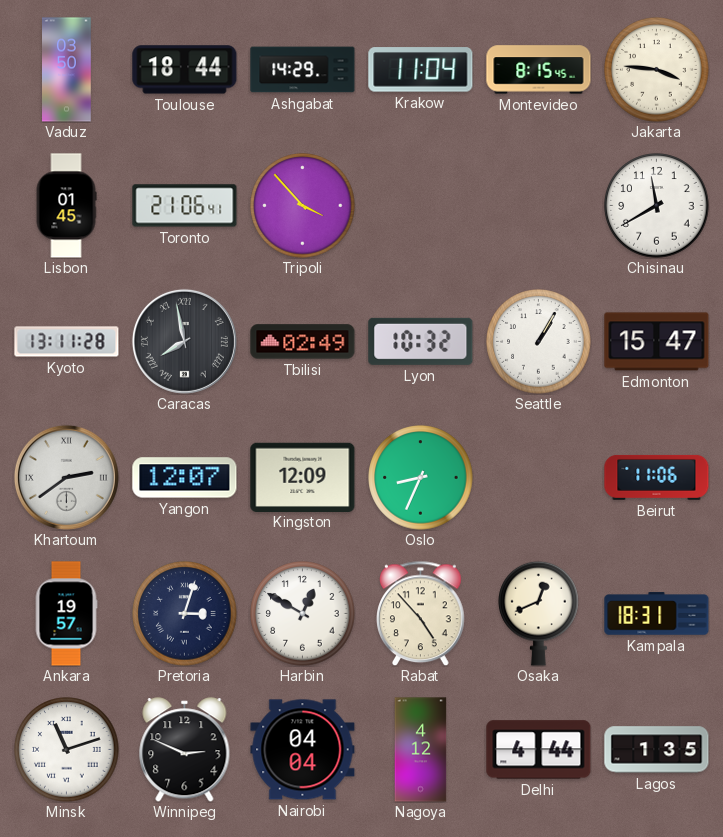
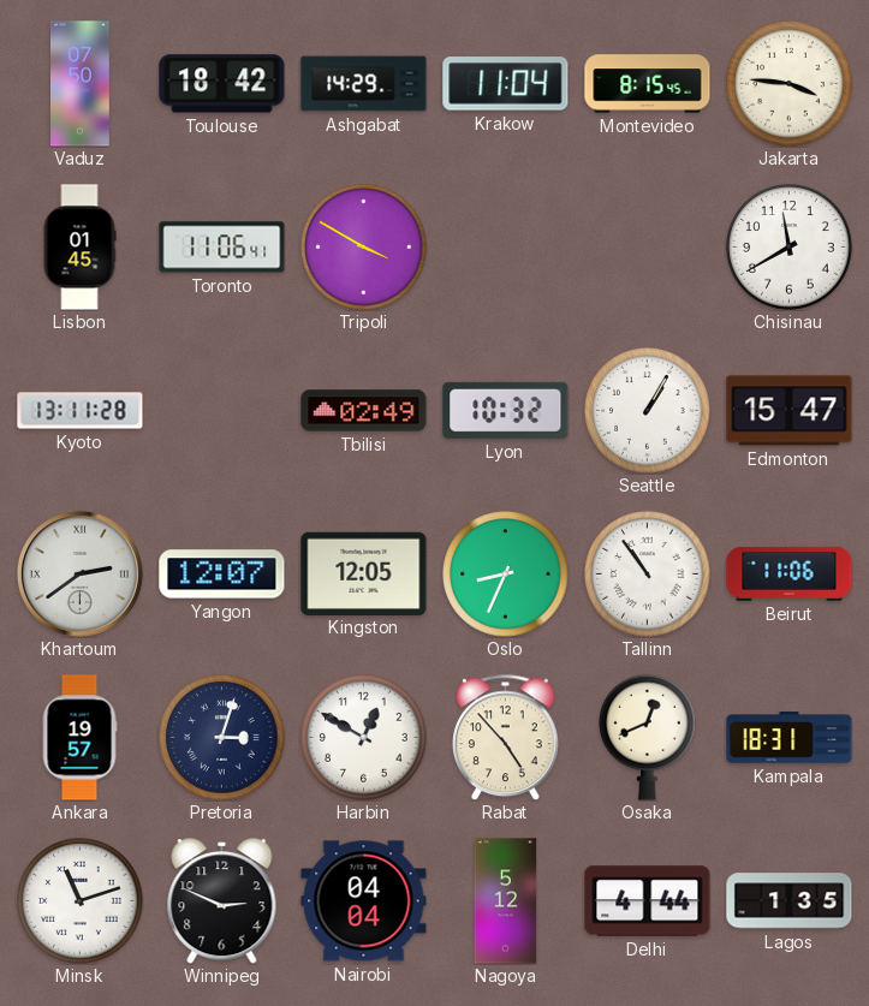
Vaduz: 03:50 -> 07:50 (81, 84)
Toulouse: 18:44 -> 18:42 (222, 84)
Toronto: 21:06 -> 11:06 (222, 248)
Tripoli: 3:53 -> 3:50 (364, 248)
Caracas: 7:58 -> none (184, 341)
Kingston: 12:09 -> 12:05 (364, 573)
Tallinn: none -> 10:54 (648, 575)
Nagoya: 4:12 -> 5:12 (506, 901)
